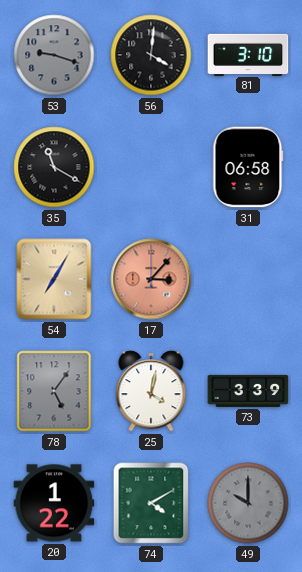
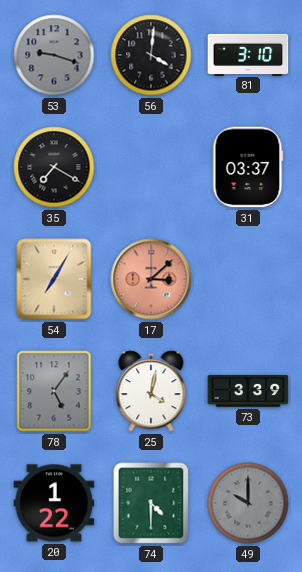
35: 11:20 -> 7:20 (54, 167)
31: 06:58 -> 03:37 (248, 167)
17: 3:07 -> 3:08 (151, 279)
74: 4:10 -> 4:30 (151, 503)
